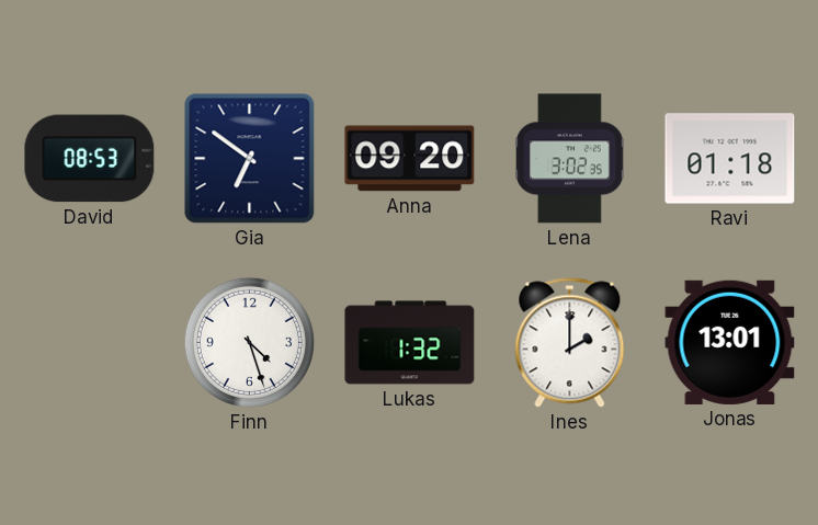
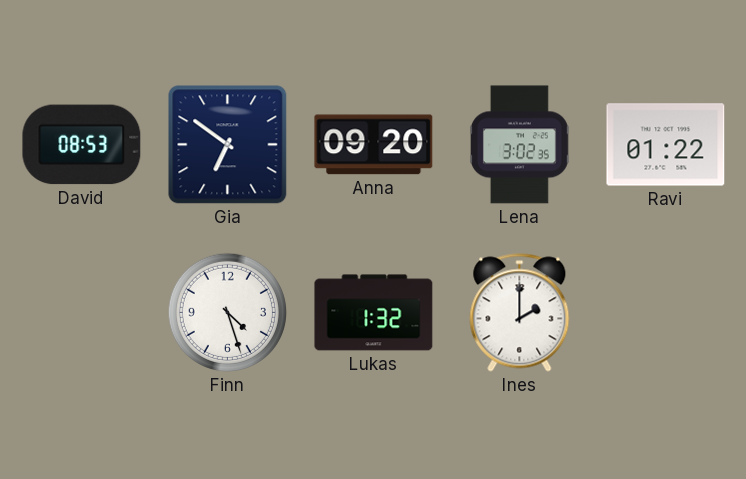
Ravi: 01:18 -> 01:22 (666, 145)
Jonas: 13:01 -> none (730, 342)
